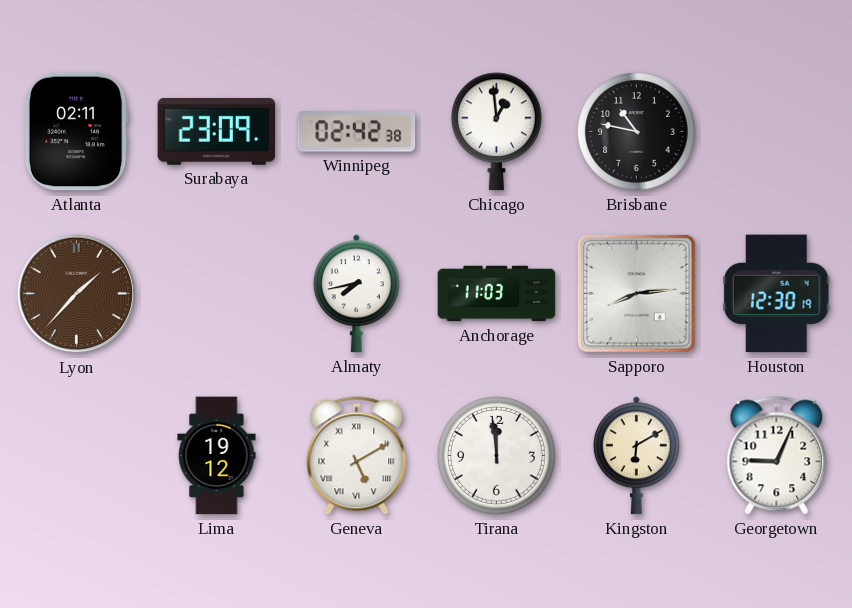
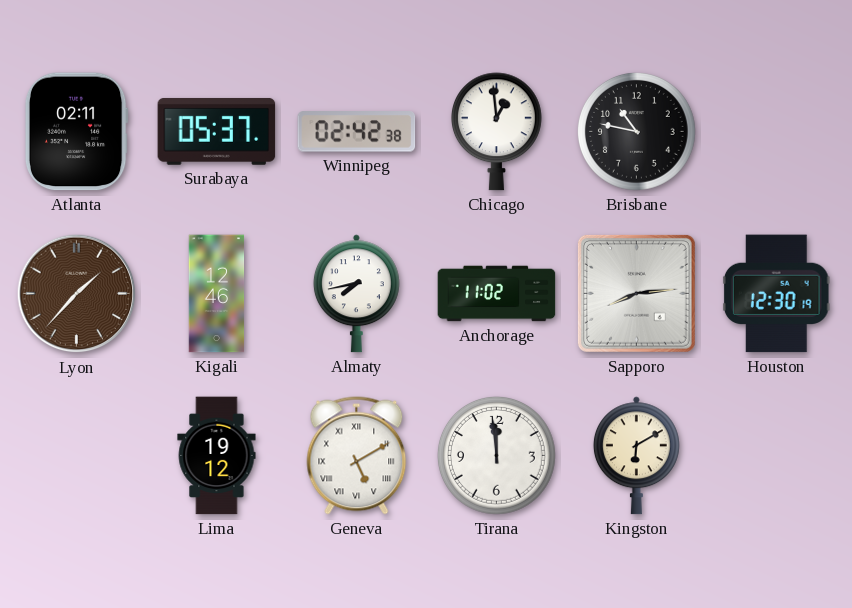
Surabaya: 23:09 -> 05:37 (217, 131)
Kigali: none -> 12:46 (217, 294)
Anchorage: 11:03 -> 11:02 (497, 294)
Georgetown: 9:04 -> none (777, 456)
